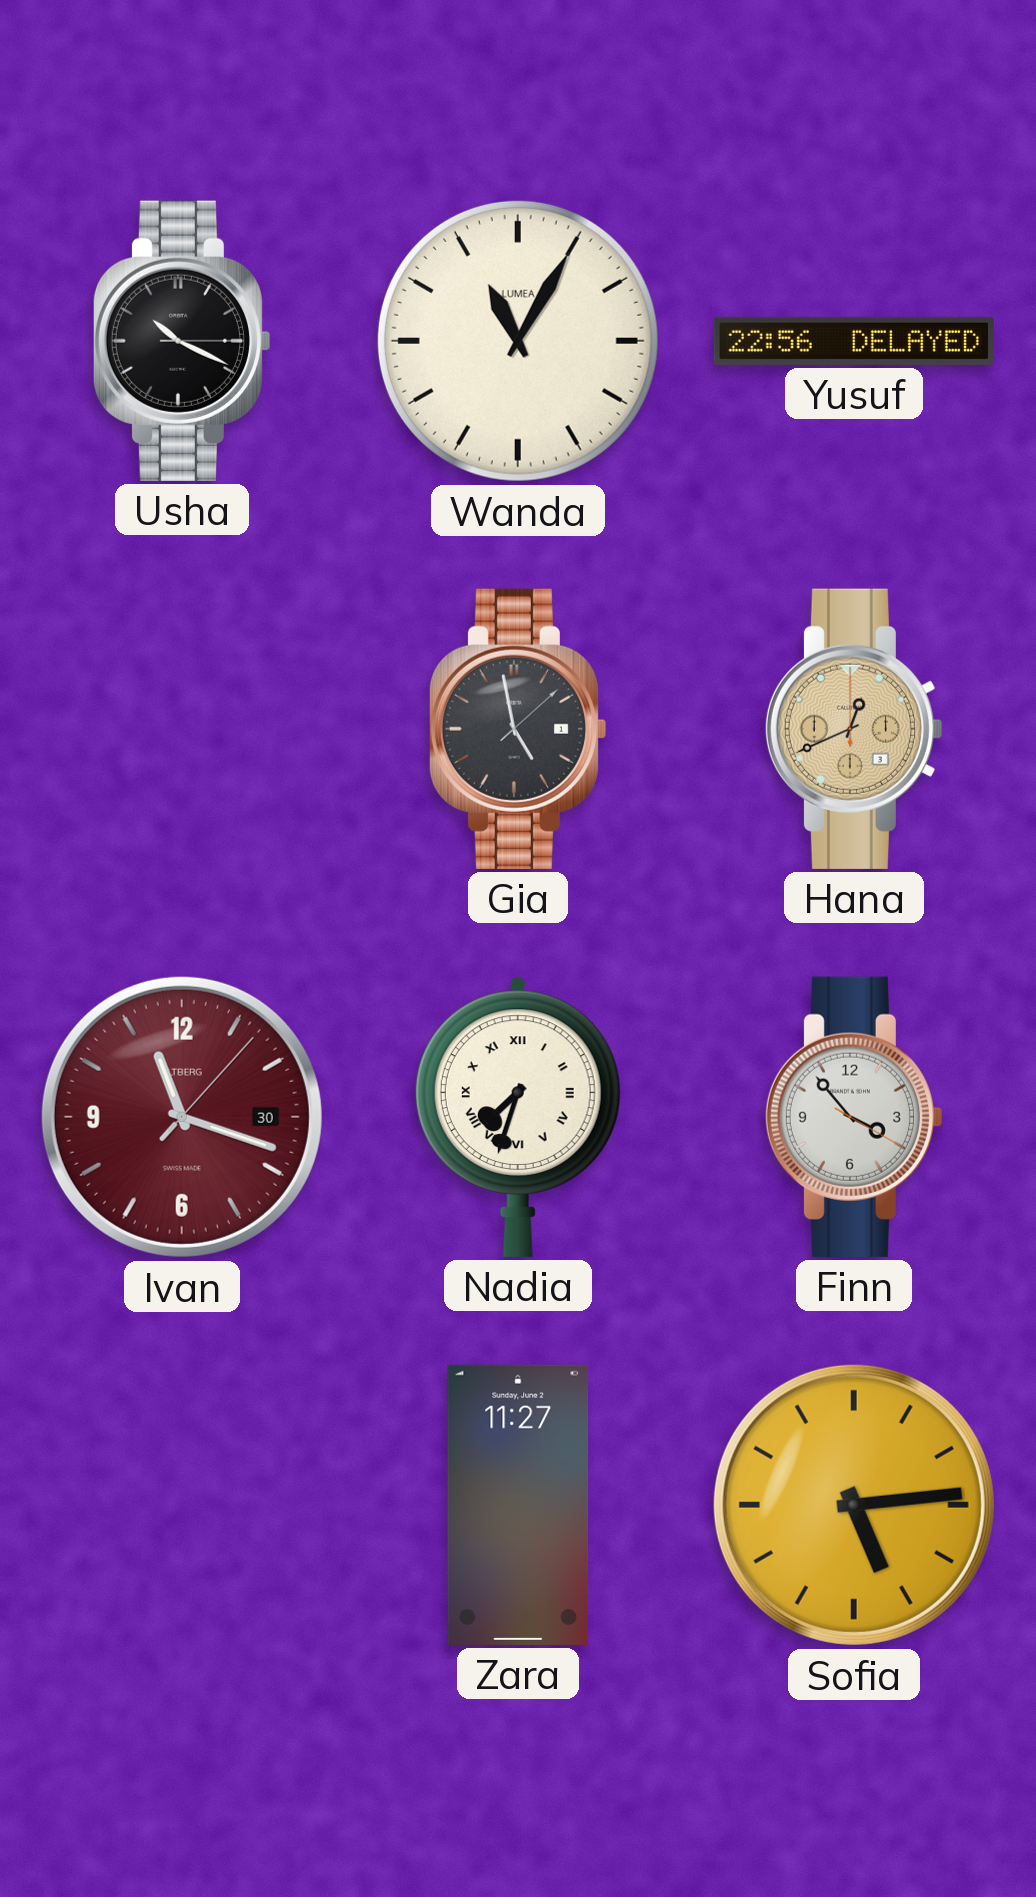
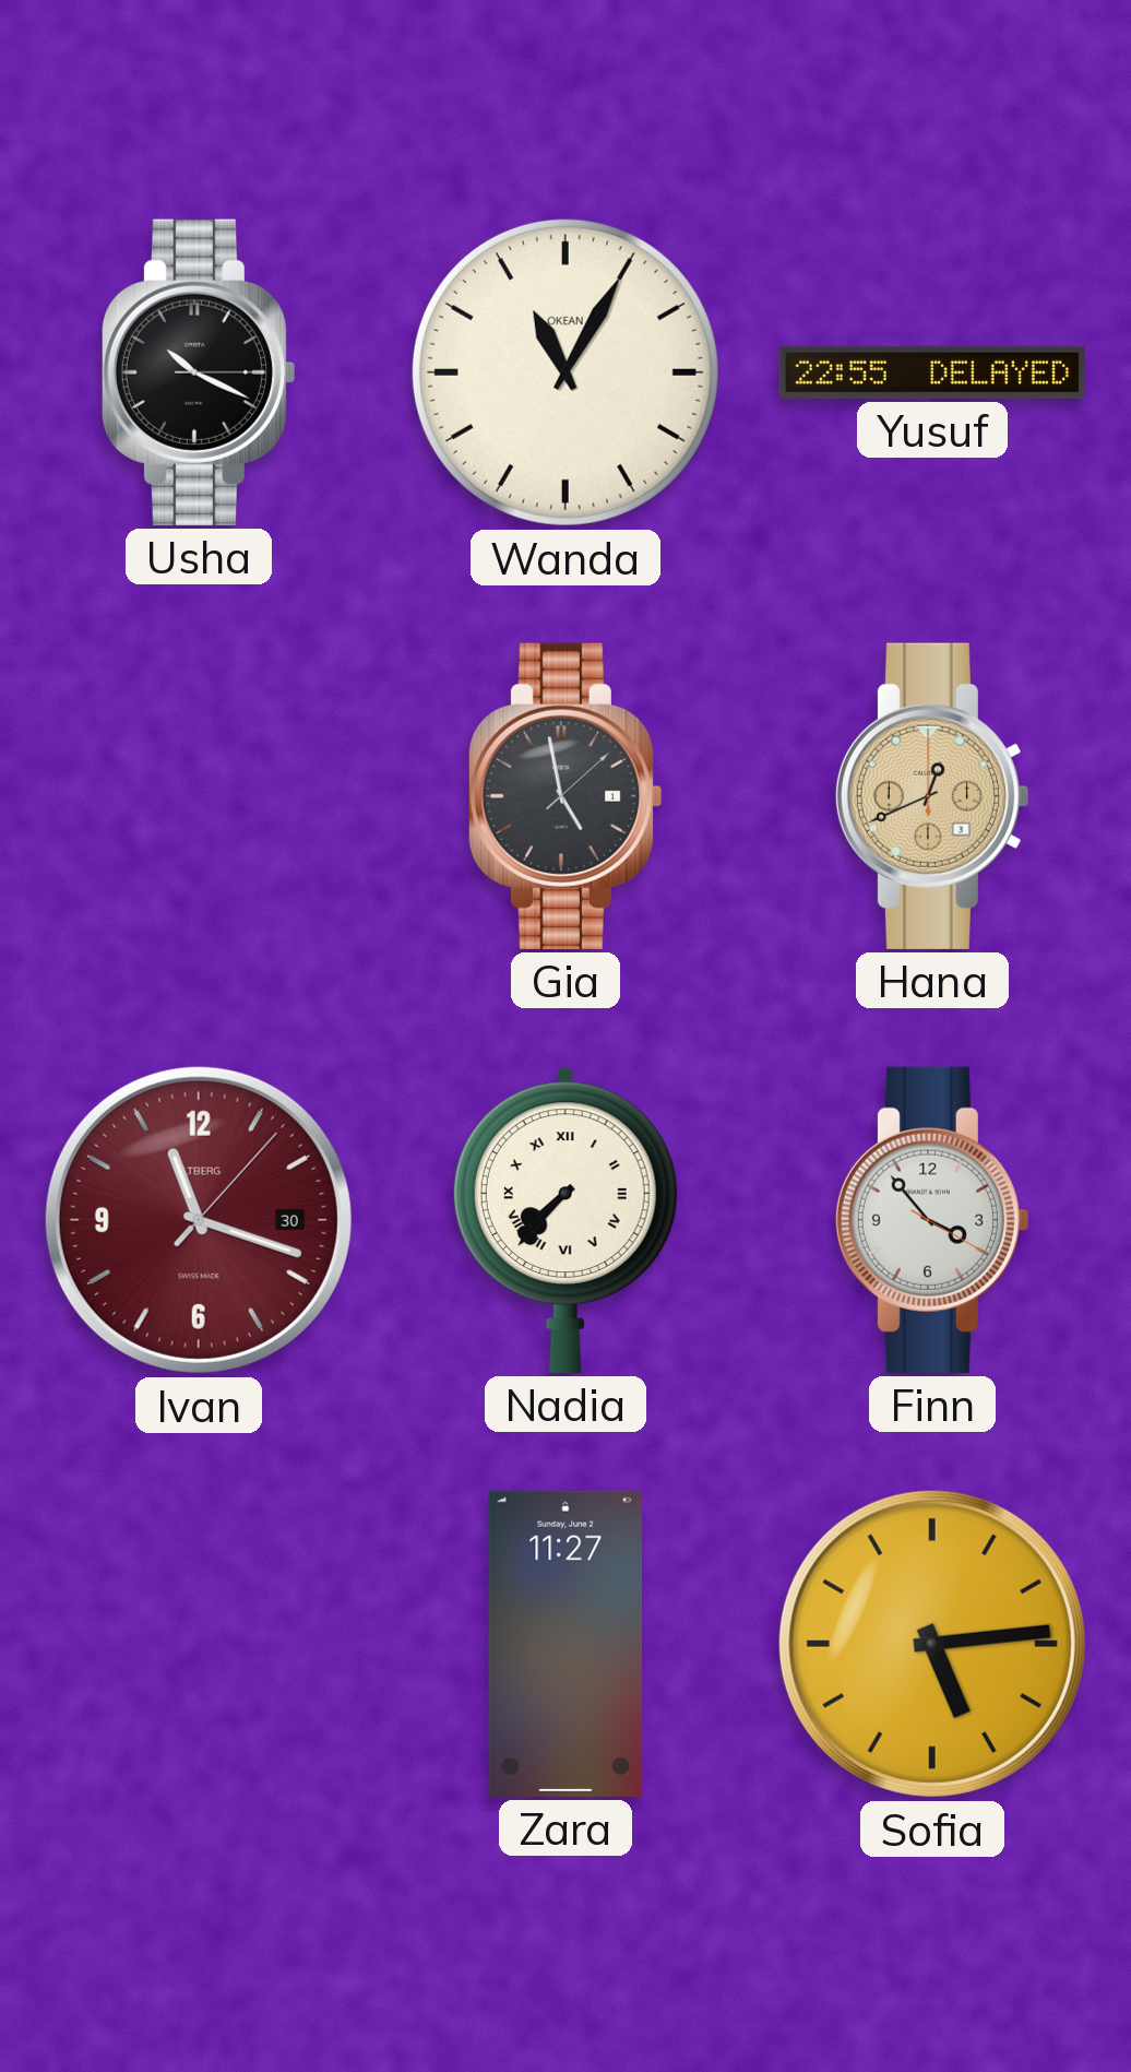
Wanda brand: LUMEA -> OKEAN (565, 372)
Yusuf: 22:56 -> 22:55 (932, 372)
Nadia: 7:33 -> 7:37 (565, 1220)
